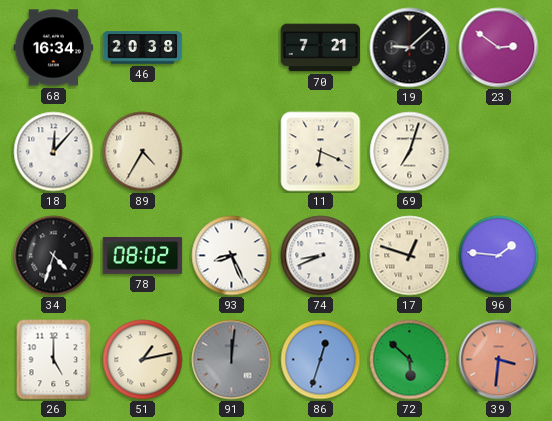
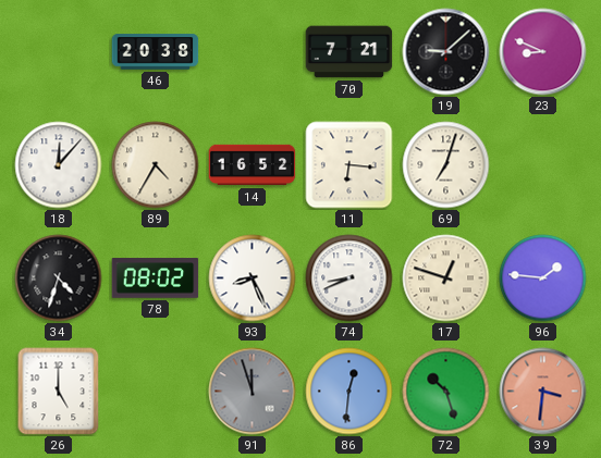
68: 16:34 -> none (54, 48)
23: 2:51 -> 8:49 (543, 52)
14: none -> 16:52 (253, 165)
11: 6:19 -> 6:16 (349, 165)
51: 1:13 -> none (143, 360)
91: 12:01 -> 11:57 (253, 392)
86: 12:33 -> 12:31 (349, 392)
72: 5:52 -> 10:27 (446, 392)
